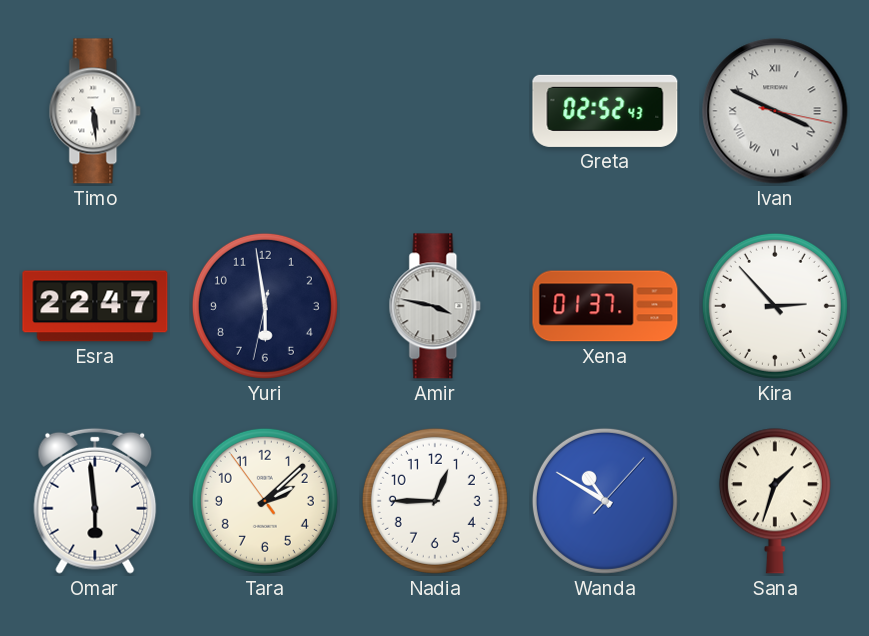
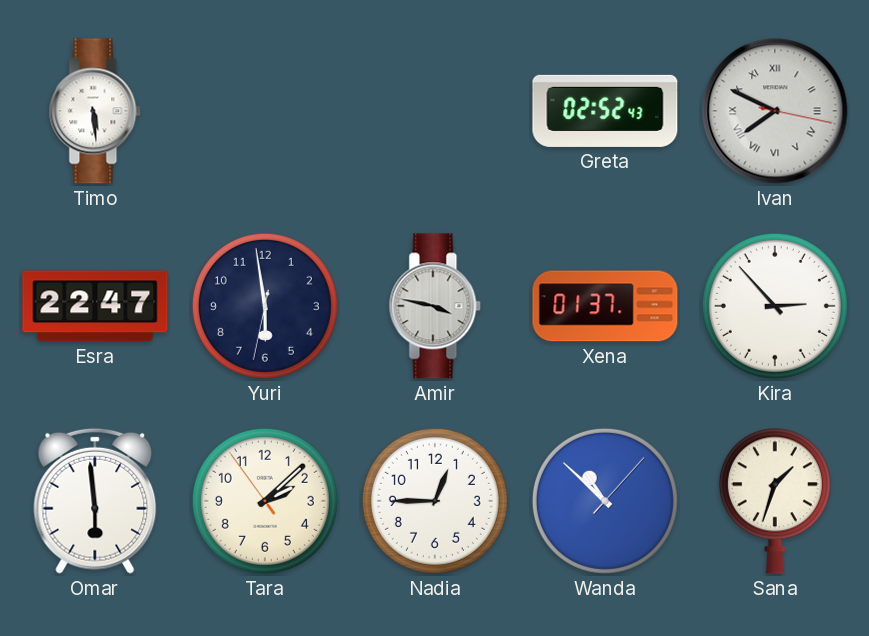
Ivan: 3:49 -> 7:49 (775, 111)
Wanda: 10:50 -> 10:52 (605, 501)
